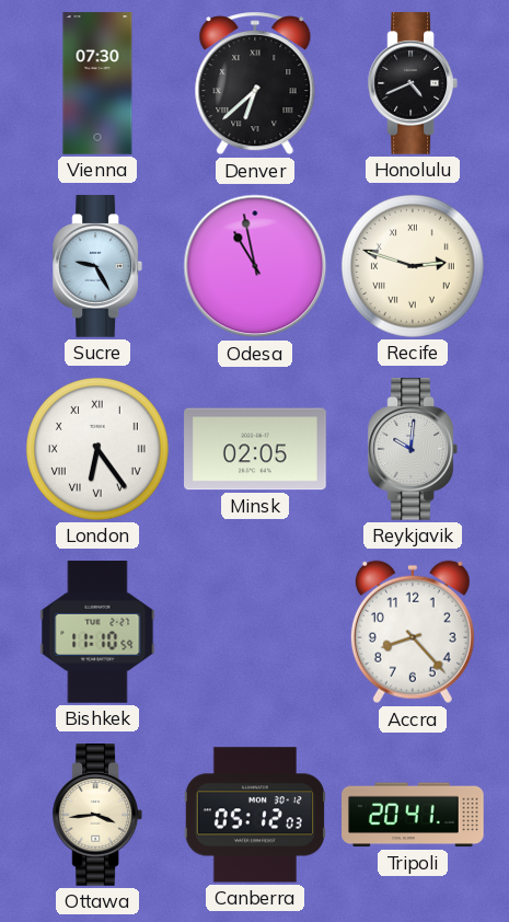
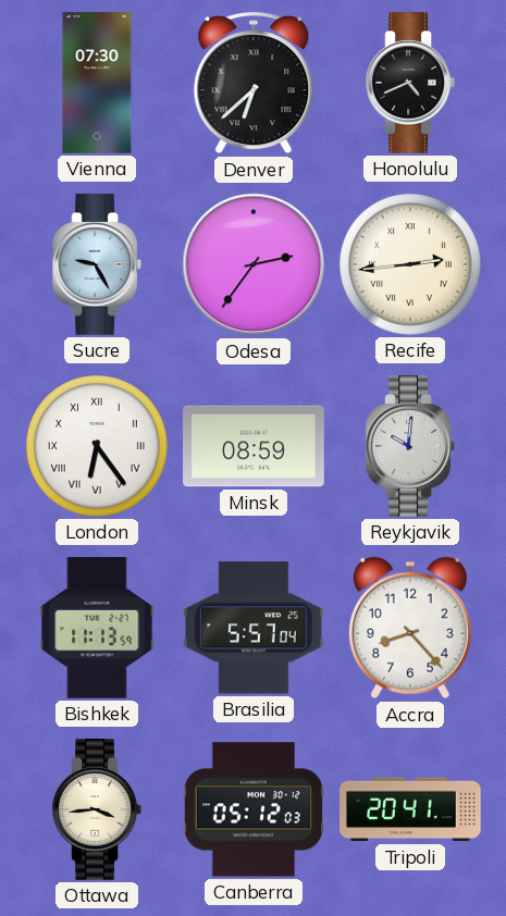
Odesa: 10:58 -> 2:36 (254, 264)
Recife: 2:48 -> 2:44 (410, 264)
Minsk: 02:05 -> 08:59 (254, 446)
Bishkek: 11:10 -> 11:13 (97, 628)
Brasilia: none -> 5:57 (255, 628)
